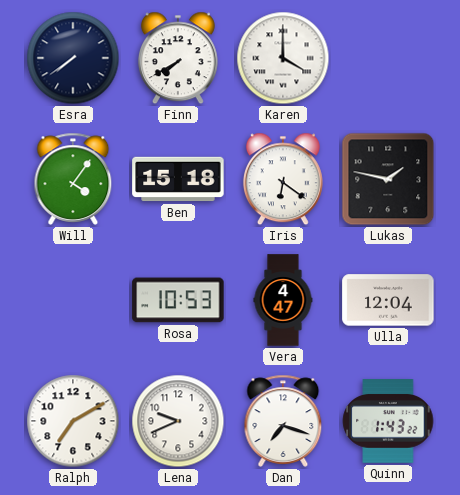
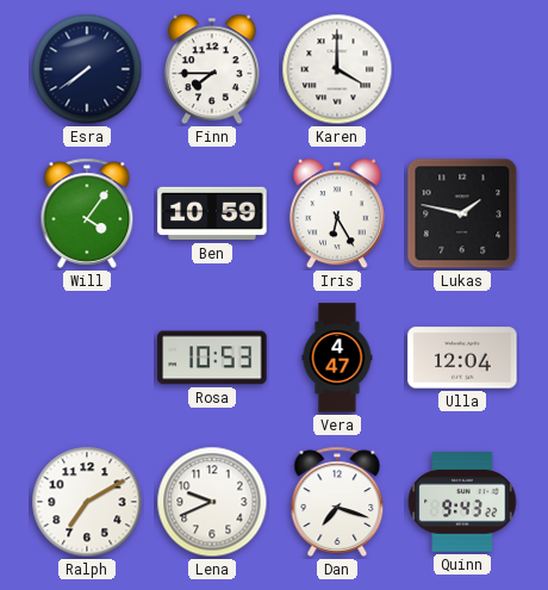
Finn: 7:40 -> 7:45 (212, 69)
Ben: 15:18 -> 10:59 (212, 213)
Iris: 6:21 -> 6:25 (337, 213)
Quinn: 1:43 -> 9:43 (462, 502)
